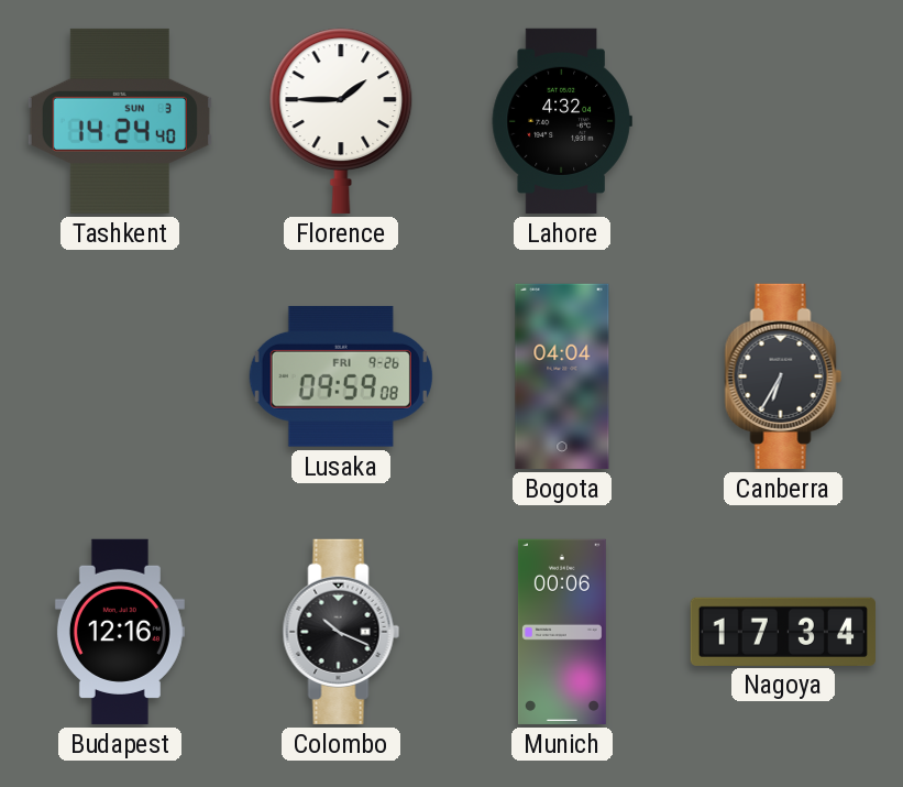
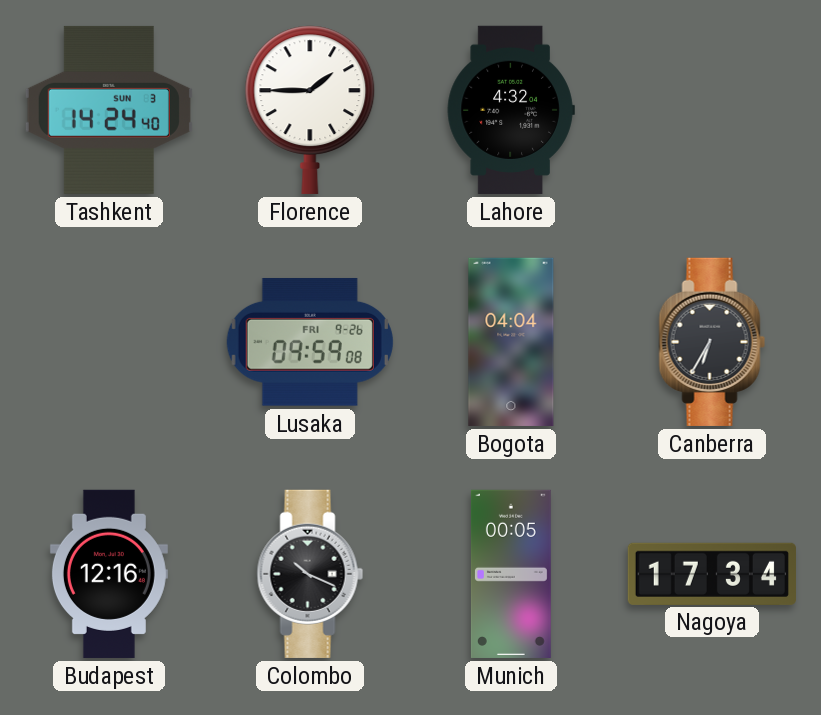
Munich: 00:06 -> 00:05 (511, 574)
